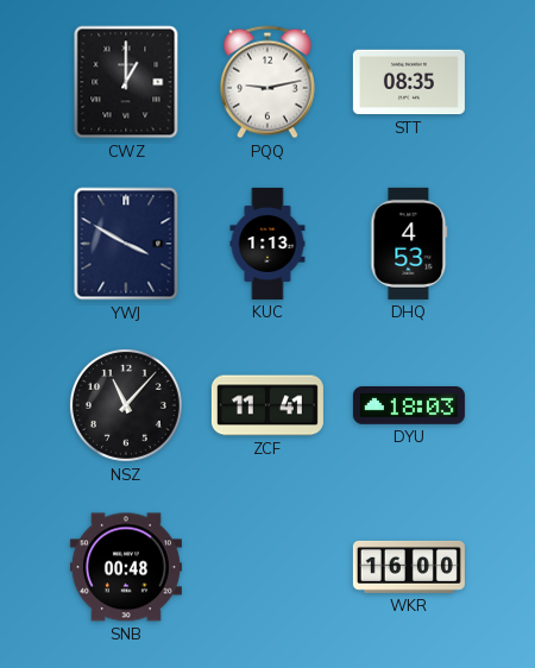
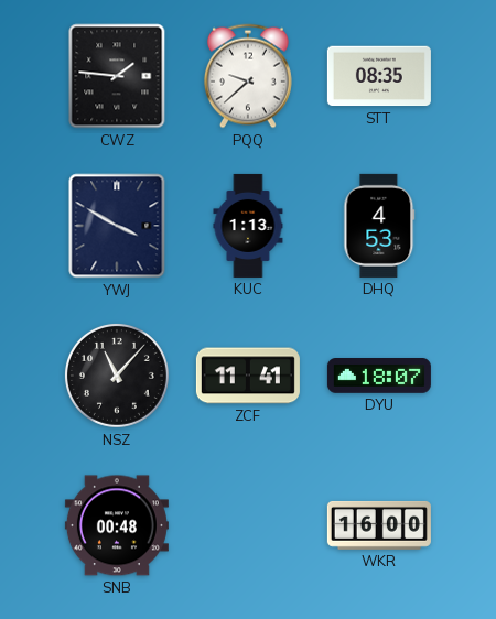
CWZ: 1:00 -> 1:46 (117, 76)
PQQ: 9:13 -> 9:38 (248, 76)
DYU: 18:03 -> 18:07 (379, 377)
